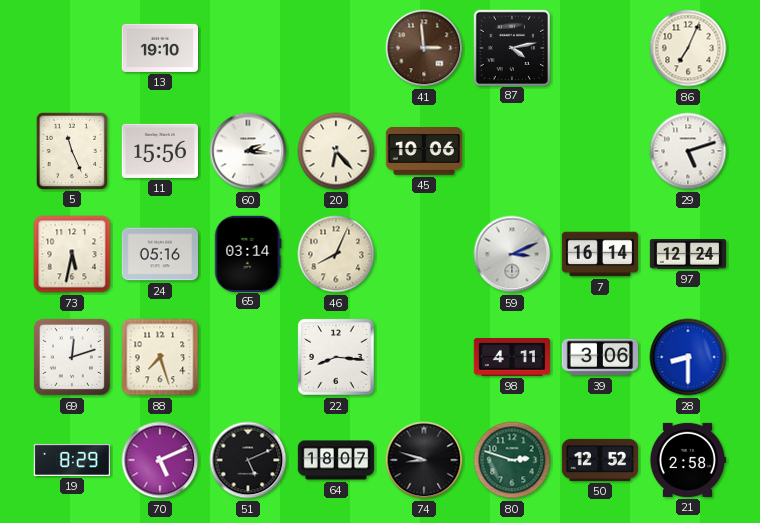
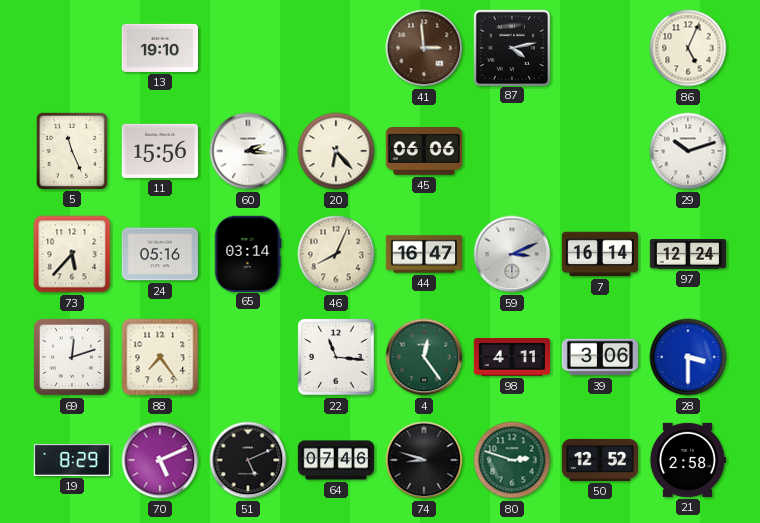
86: 7:04 -> 5:04 (688, 48)
45: 10:06 -> 06:06 (423, 152)
29: 5:12 -> 10:12 (688, 151)
73: 5:32 -> 5:37 (72, 254)
44: none -> 16:47 (424, 254)
88: 7:27 -> 7:24 (160, 357)
22: 8:16 -> 11:16 (336, 357)
4: none -> 12:24 (424, 357)
28: 8:30 -> 3:30 (688, 357)
64: 18:07 -> 07:46 (336, 460)
